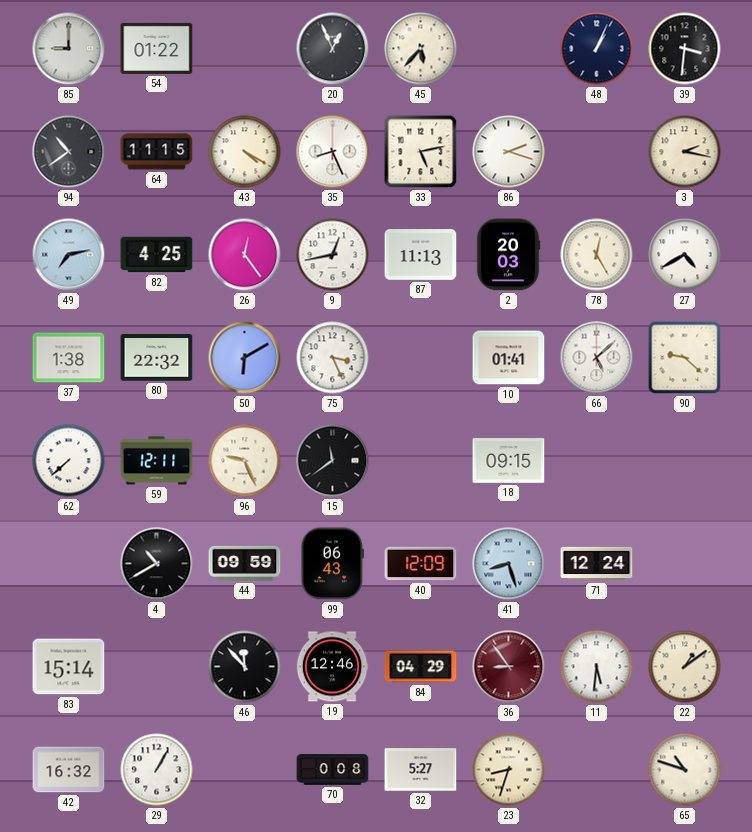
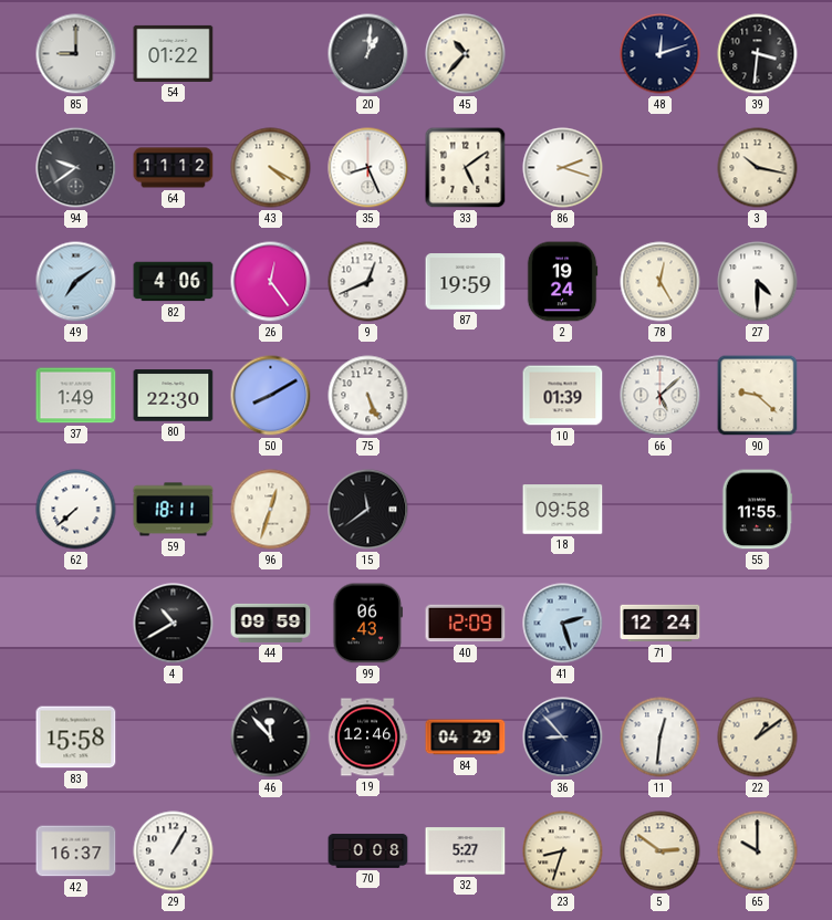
20: 12:56 -> 1:01 (368, 54)
45: 5:37 -> 10:37 (466, 54)
48: 1:04 -> 12:12 (661, 54)
94: 10:39 -> 9:39 (76, 168)
64: 11:15 -> 11:12 (174, 168)
33: 5:13 -> 5:09 (466, 168)
3: 2:17 -> 10:17 (758, 168)
49: 7:13 -> 7:09 (76, 282)
82: 4:25 -> 4:06 (174, 282)
9: 12:43 -> 12:41 (368, 282)
87: 11:13 -> 19:59 (466, 282)
2: 20:03 -> 19:24 (562, 282)
27: 4:40 -> 4:30 (758, 282)
37: 1:38 -> 1:49 (76, 396)
80: 22:32 -> 22:30 (174, 396)
50: 6:10 -> 8:10 (271, 396)
75: 3:26 -> 5:26 (368, 396)
10: 01:41 -> 01:39 (563, 396)
59: 12:11 -> 18:11 (174, 510)
96: 9:26 -> 12:33 (271, 510)
18: 09:15 -> 09:58 (563, 510)
55: none -> 11:55 (757, 510)
41: 8:27 -> 2:27 (563, 624)
83: 15:14 -> 15:58 (76, 738)
36: 8:54 -> 8:53 (563, 738)
36 dial: burgundy -> navy (563, 738)
11: 5:31 -> 12:31 (661, 738)
42: 16:32 -> 16:37 (76, 851)
5: none -> 2:51 (661, 851)
65: 10:48 -> 10:00 (758, 851)
